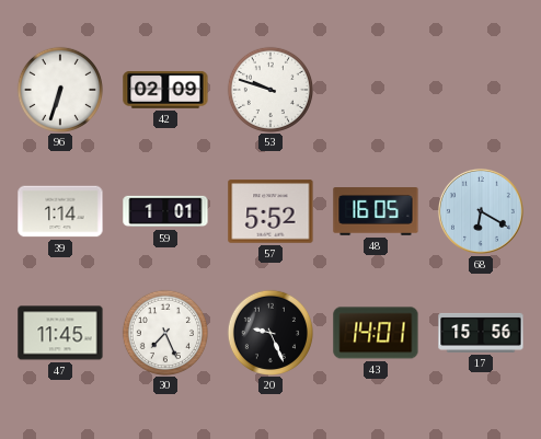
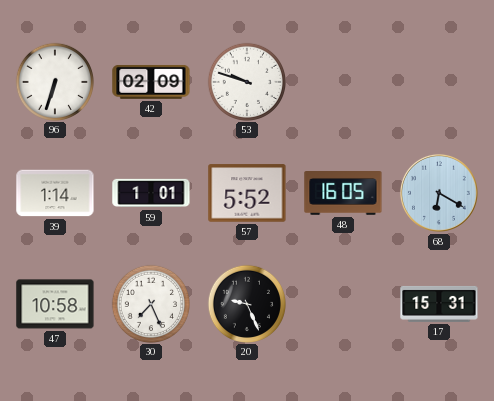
47: 11:45 -> 10:58 (55, 304)
43: 14:01 -> none (376, 333)
17: 15:56 -> 15:31 (439, 304)
